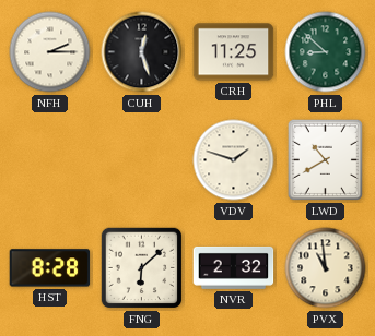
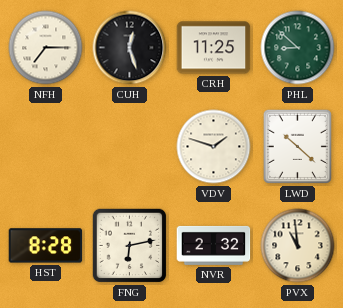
NFH: 2:15 -> 7:15 (46, 48)
LWD: 10:40 -> 10:22 (297, 146)
FNG: 6:08 -> 6:13 (130, 246)
